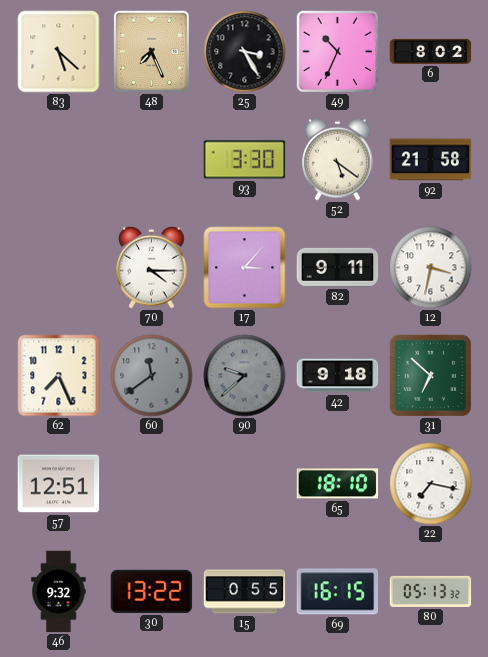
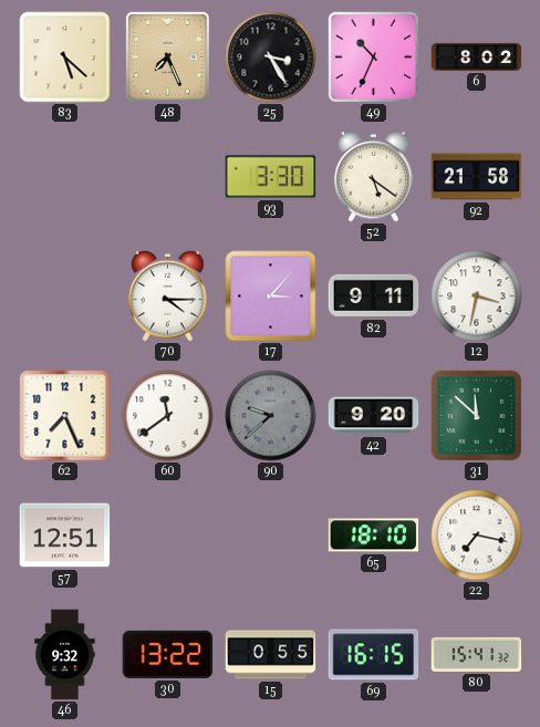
60 dial: grey -> white (168, 416)
42: 9:18 -> 9:20 (374, 416)
31: 6:52 -> 11:52 (476, 415)
80: 05:13 -> 15:41 (477, 654)
